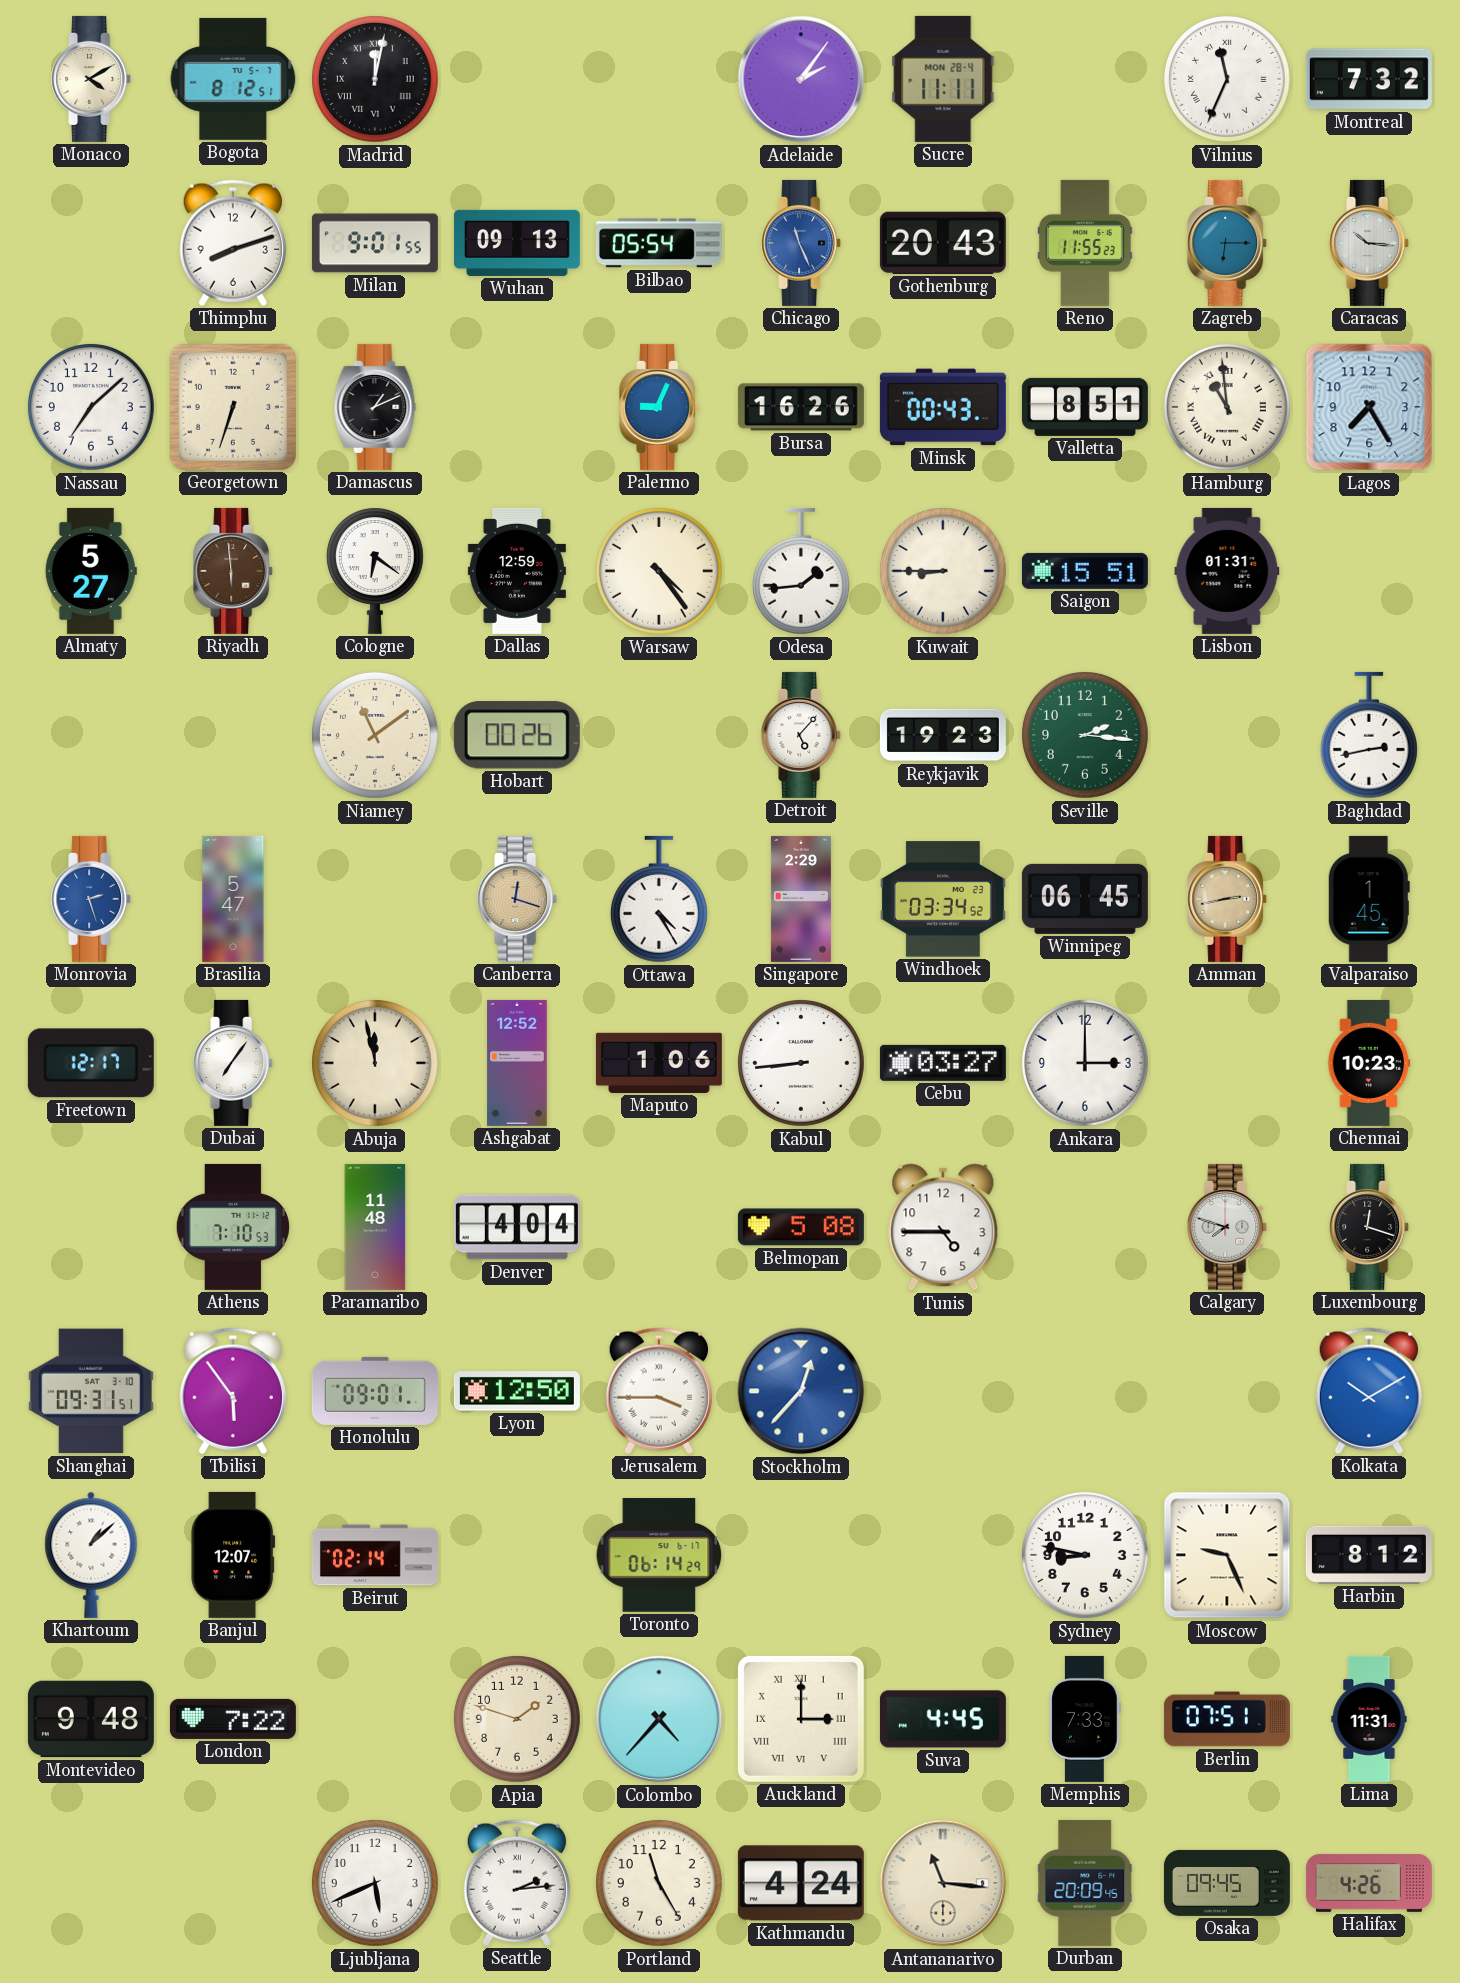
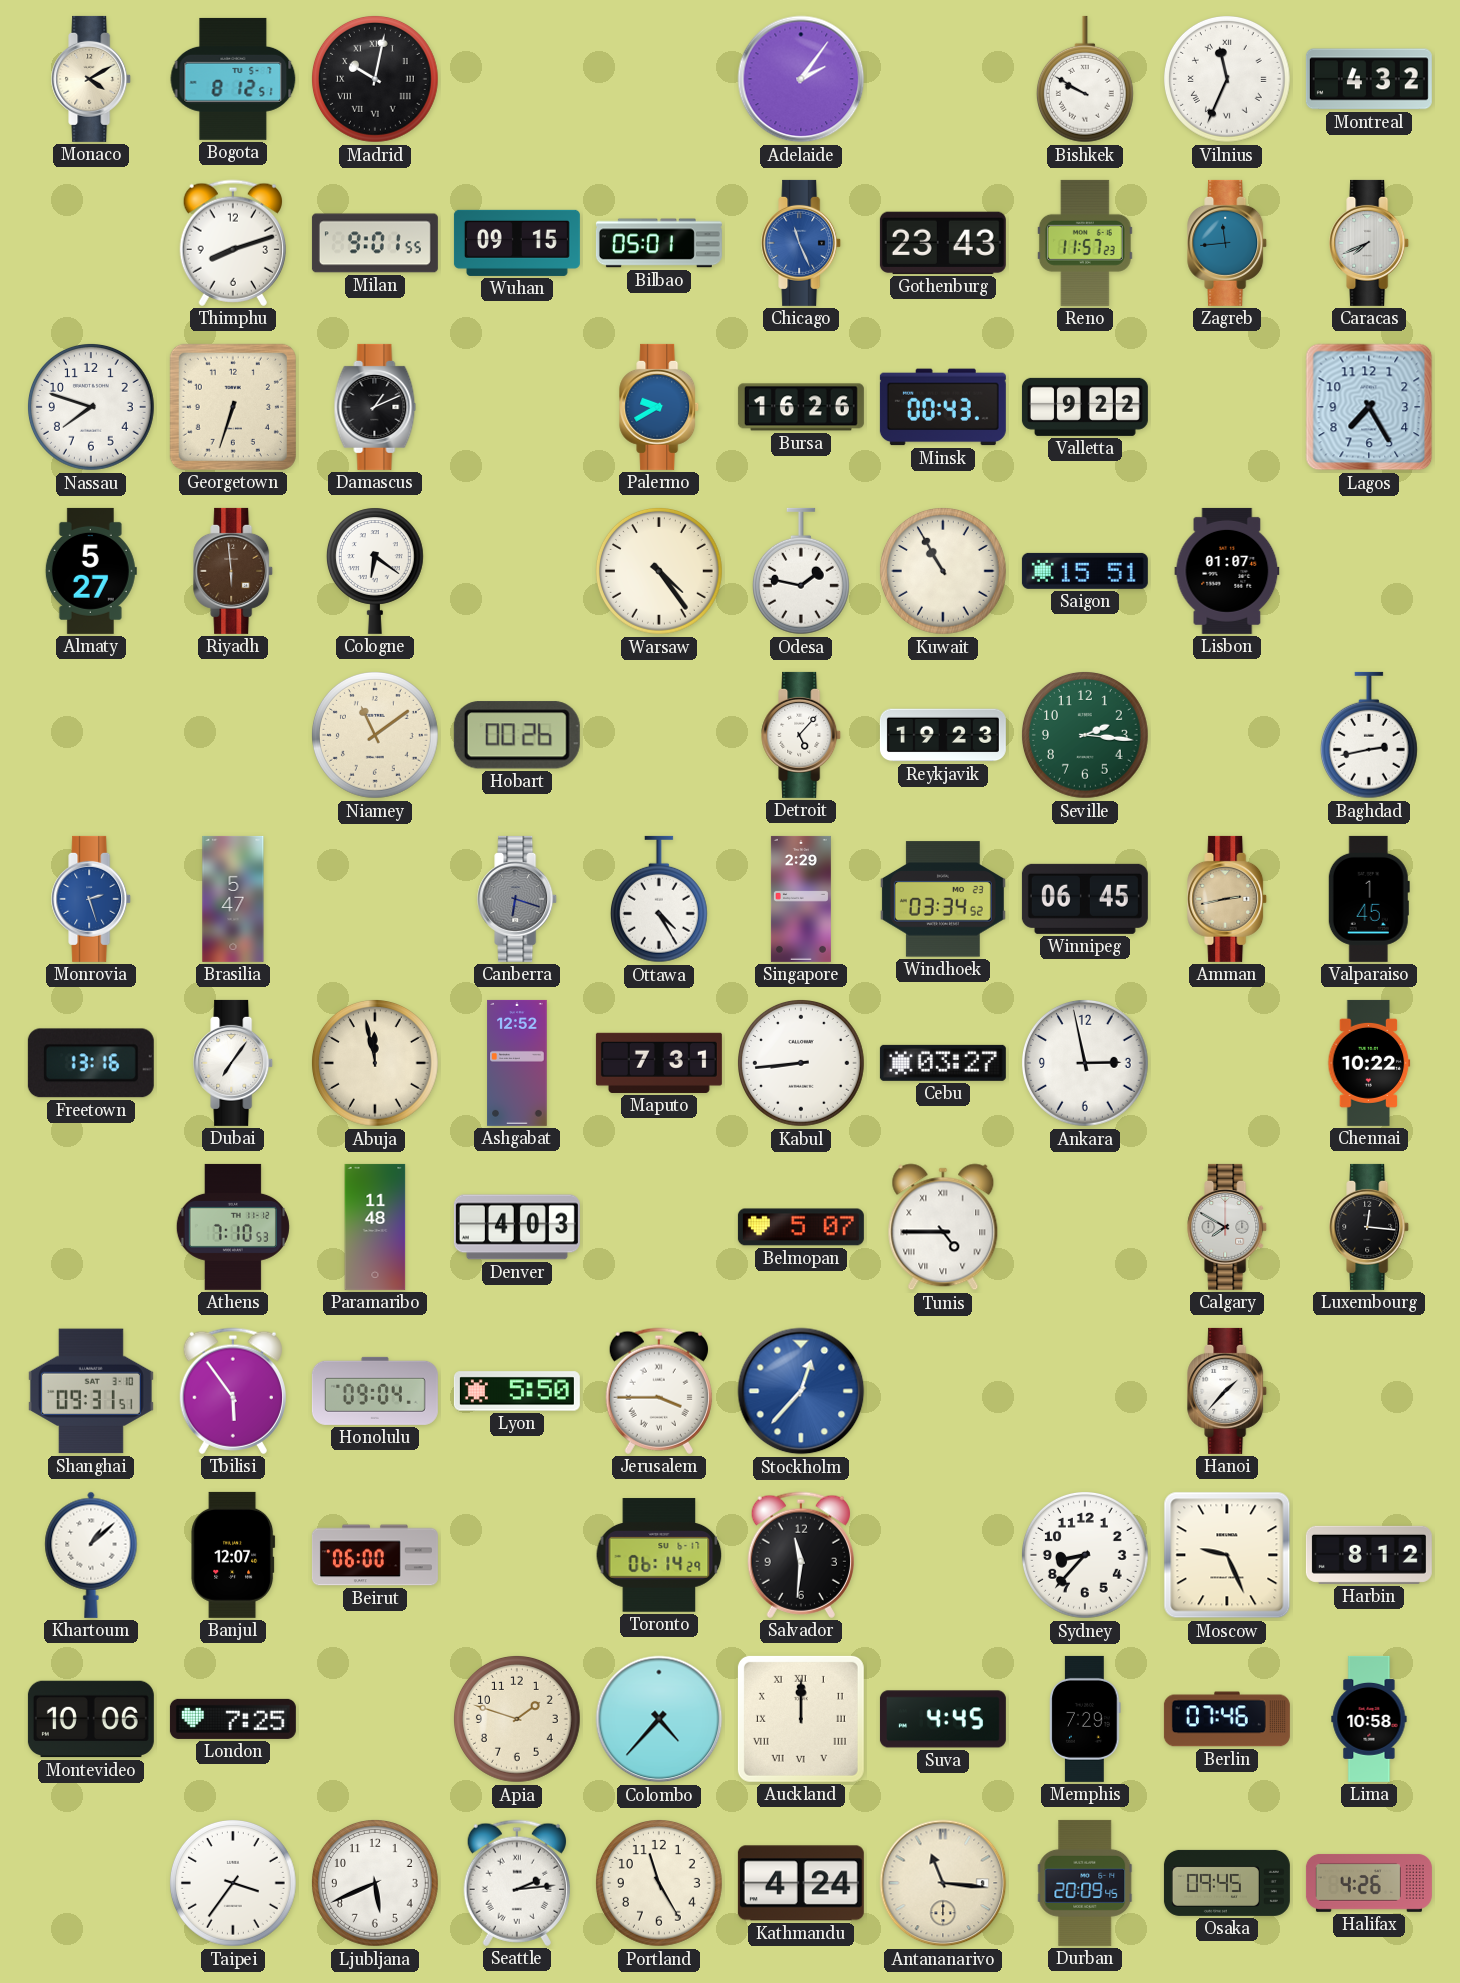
Madrid: 12:02 -> 10:02 (376, 80)
Sucre: 11:11 -> none (943, 79)
Bishkek: none -> 9:50 (1085, 79)
Montreal: 7:32 -> 4:32 (1369, 79)
Wuhan: 09:13 -> 09:15 (517, 243)
Bilbao: 05:54 -> 05:01 (659, 243)
Gothenburg: 20:43 -> 23:43 (943, 243)
Reno: 11:55 -> 11:57 (1085, 243)
Zagreb: 6:15 -> 11:44 (1228, 243)
Caracas: 10:16 -> 7:41 (1370, 243)
Nassau: 7:08 -> 7:48 (92, 408)
Palermo: 9:04 -> 9:40 (660, 407)
Valletta: 8:51 -> 9:22 (1085, 407)
Hamburg: 10:59 -> none (1228, 408)
Dallas: 12:59 -> none (517, 571)
Odesa: 1:44 -> 1:47 (801, 571)
Kuwait: 8:45 -> 10:55 (944, 572)
Lisbon: 01:31 -> 01:07 (1227, 571)
Canberra: 12:18 -> 6:18 (518, 899)
Canberra dial: champagne -> grey (518, 899)
Freetown: 12:17 -> 13:16 (91, 1063)
Maputo: 1:06 -> 7:31 (659, 1063)
Ankara: 3:00 -> 2:58 (1086, 1064)
Chennai: 10:23 -> 10:22 (1369, 1063)
Denver: 4:04 -> 4:03 (517, 1227)
Belmopan: 5:08 -> 5:07 (801, 1227)
Tunis numerals: Arabic -> Roman (943, 1227)
Calgary: 7:48 -> 7:50 (1228, 1227)
Luxembourg: 12:18 -> 12:16 (1370, 1227)
Honolulu: 09:01 -> 09:04 (375, 1391)
Lyon: 12:50 -> 5:50 (517, 1391)
Hanoi: none -> 1:37 (1228, 1391)
Kolkata: 10:10 -> none (1369, 1391)
Beirut: 02:14 -> 06:00 (375, 1555)
Salvador: none -> 11:31 (801, 1555)
Sydney: 8:47 -> 8:37 (1086, 1556)
Montevideo: 9:48 -> 10:06 (91, 1719)
London: 7:22 -> 7:25 (233, 1719)
Auckland: 3:00 -> 12:00 (801, 1719)
Memphis: 7:33 -> 7:29 (1085, 1719)
Berlin: 07:51 -> 07:46 (1227, 1719)
Lima: 11:31 -> 10:58 (1369, 1719)
Taipei: none -> 3:36 (234, 1884)
